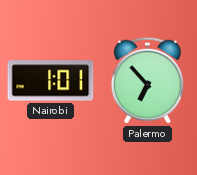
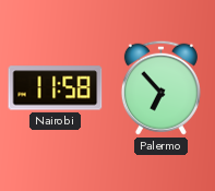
Nairobi: 1:01 -> 11:58 (56, 88)
